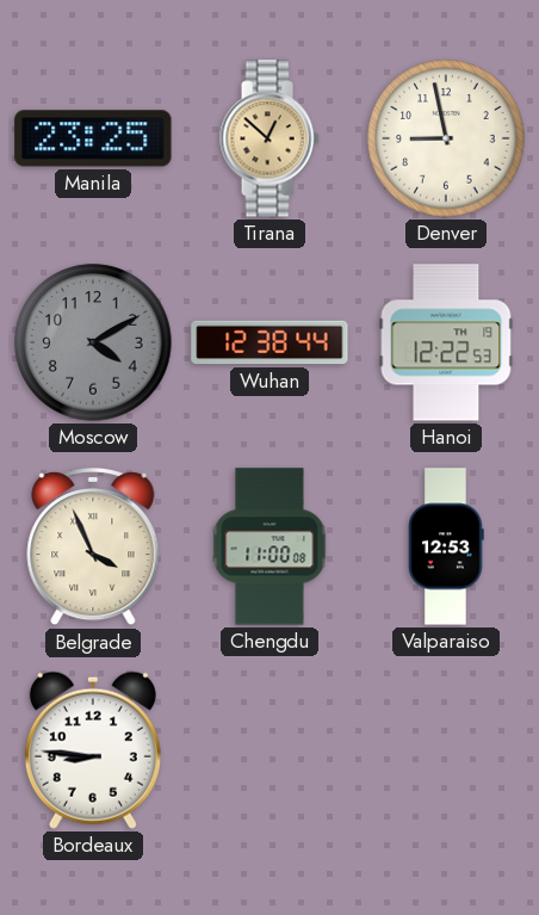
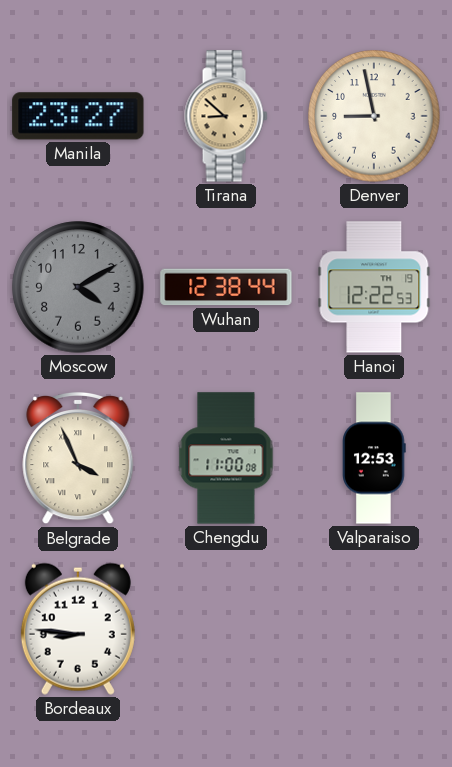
Manila: 23:25 -> 23:27 (78, 116)
Tirana: 12:52 -> 8:52 (226, 116)
